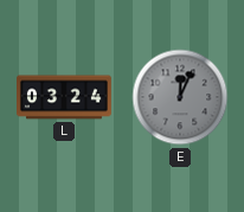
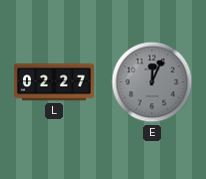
L: 03:24 -> 02:27 (55, 82)
